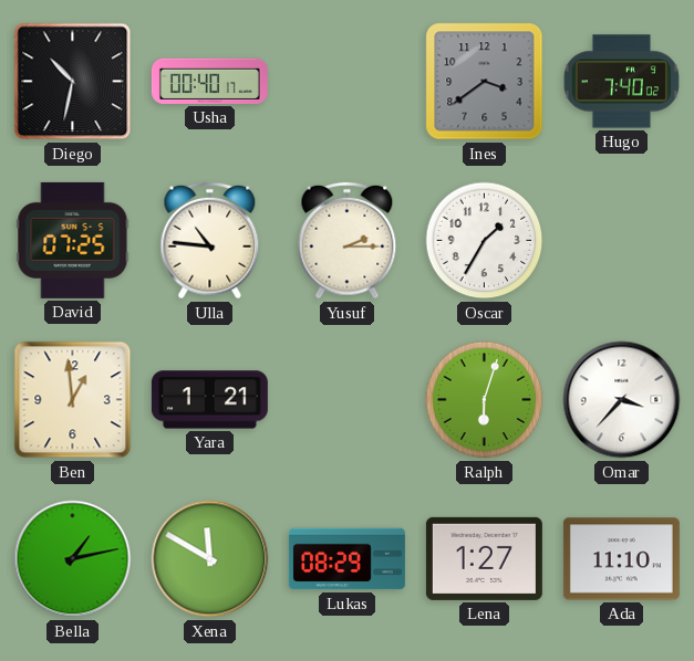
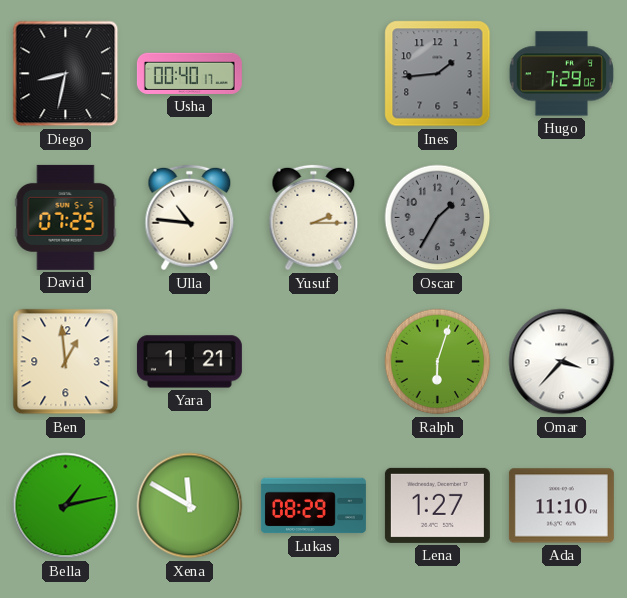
Diego: 10:32 -> 8:32 (66, 74)
Ines: 3:39 -> 1:44 (438, 74)
Hugo: 7:40 -> 7:29 (561, 74)
Oscar dial: white -> grey (438, 218)
